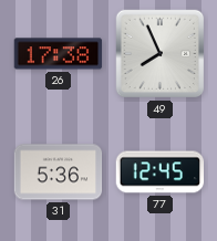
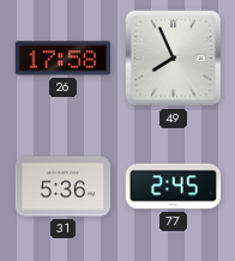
26: 17:38 -> 17:58 (64, 59)
77: 12:45 -> 2:45 (174, 187)
